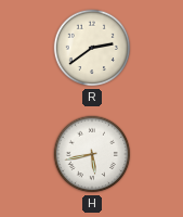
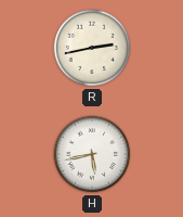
R: 2:39 -> 2:43 (92, 48)
